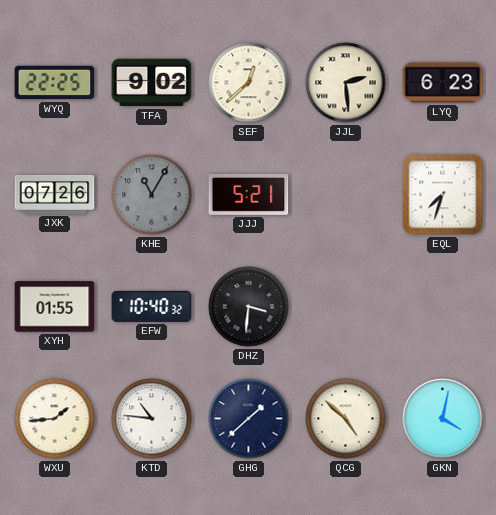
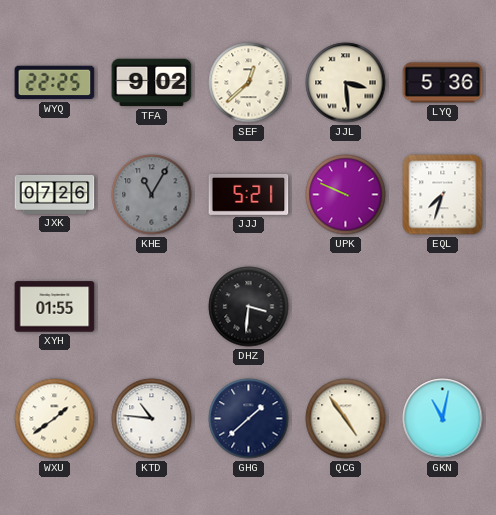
JJL: 2:29 -> 3:29 (346, 83)
LYQ: 6:23 -> 5:36 (443, 83)
UPK: none -> 9:49 (346, 195)
EFW: 10:40 -> none (152, 306)
WXU: 1:44 -> 1:39 (55, 419)
QCG: 4:52 -> 4:54 (346, 419)
GKN: 4:02 -> 11:02 (443, 419)
